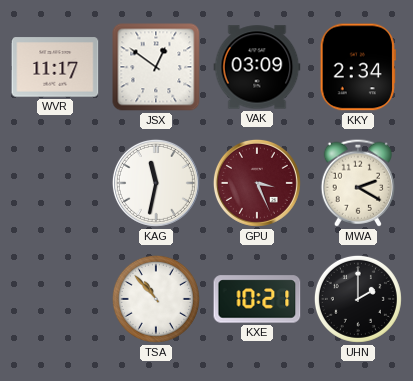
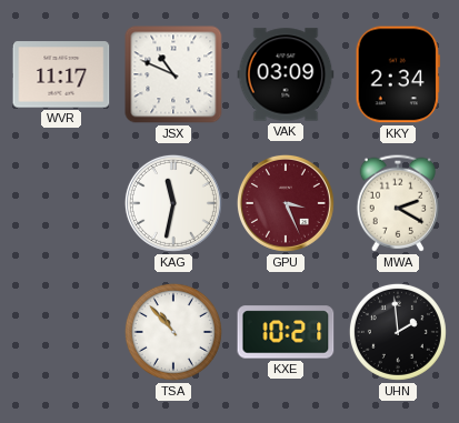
JSX: 12:51 -> 10:49 (173, 74)
UHN: 2:00 -> 1:59 (398, 332)
